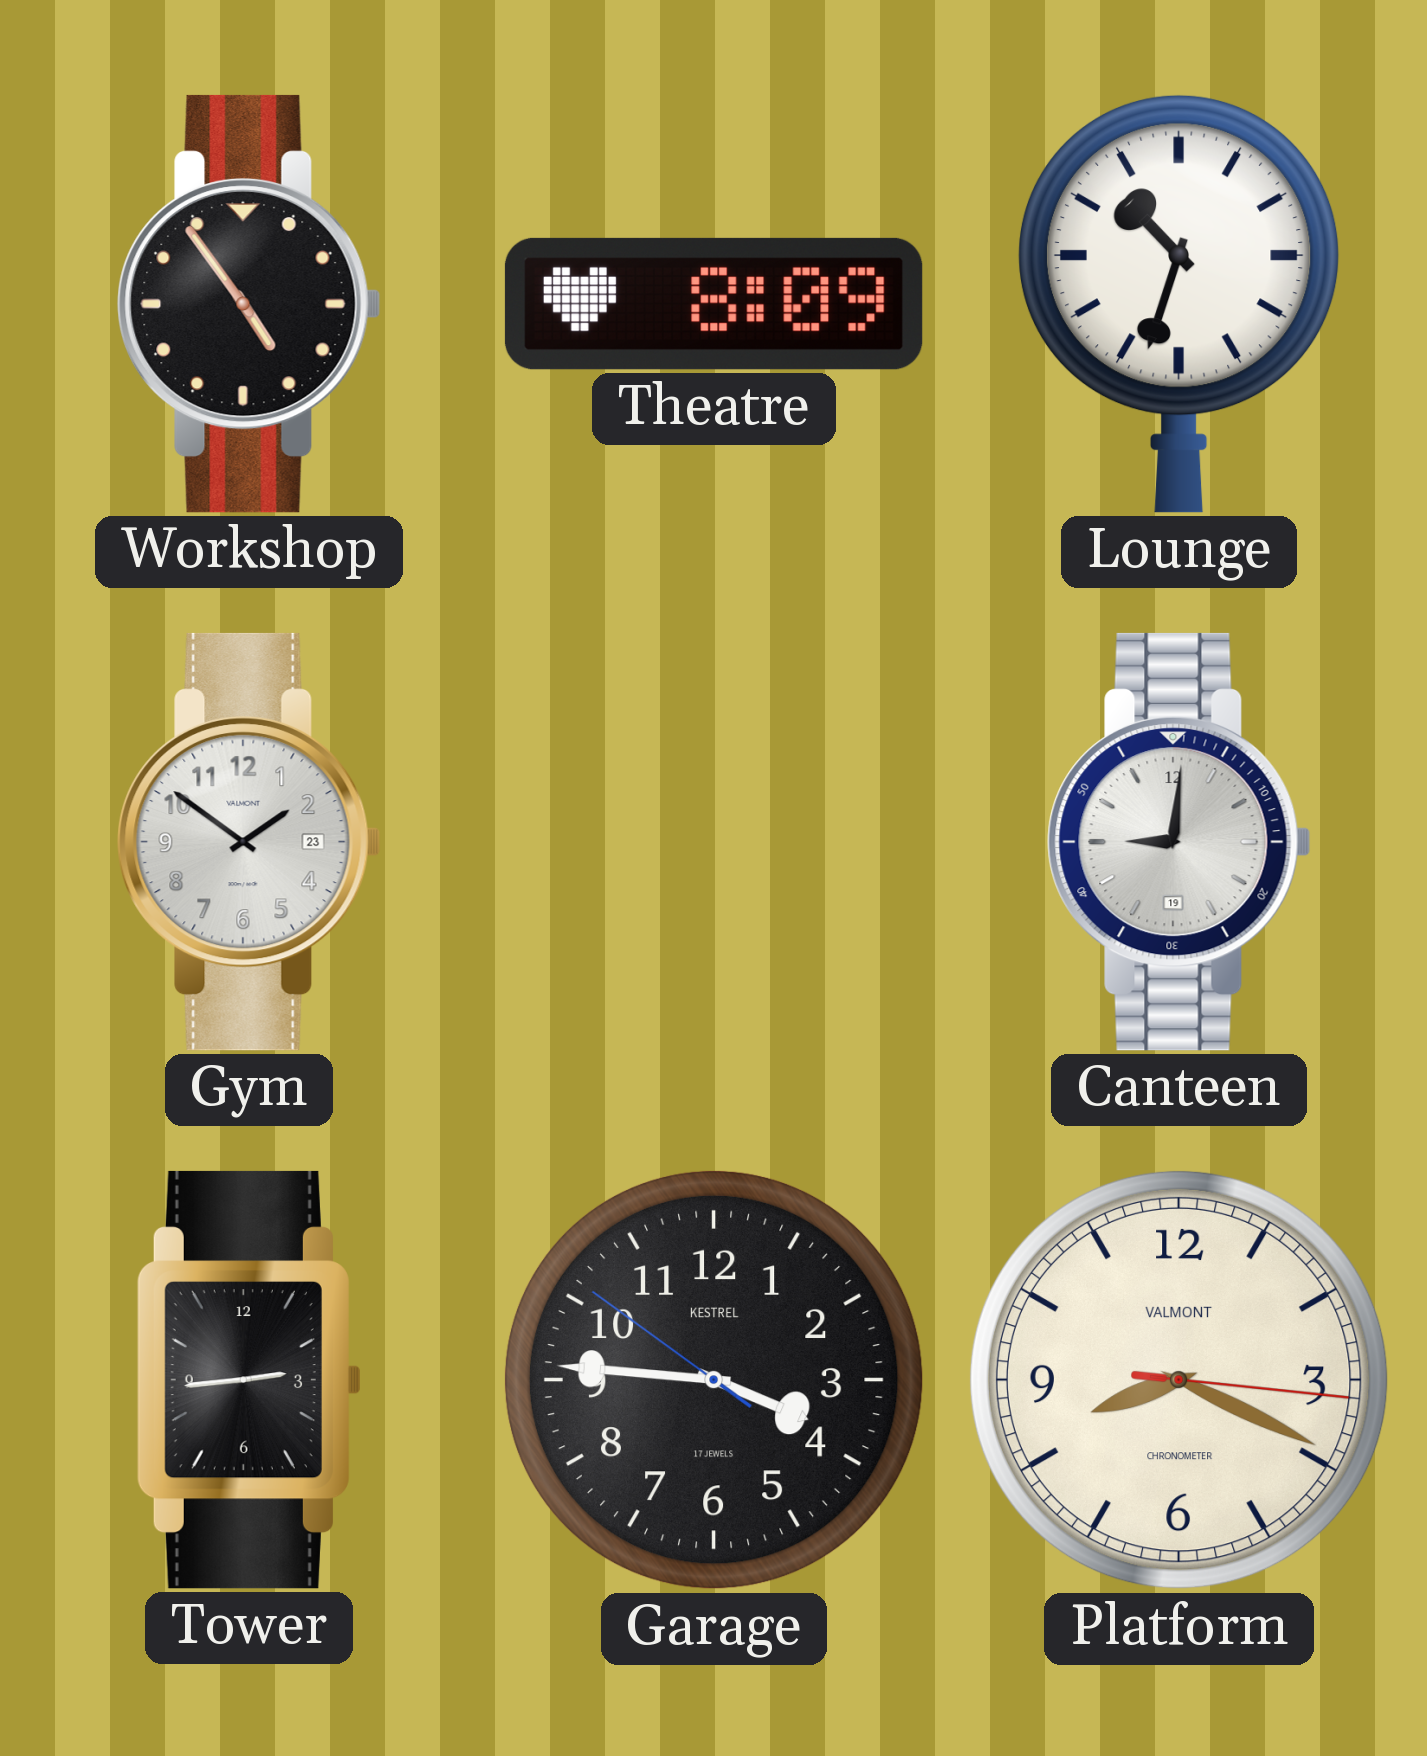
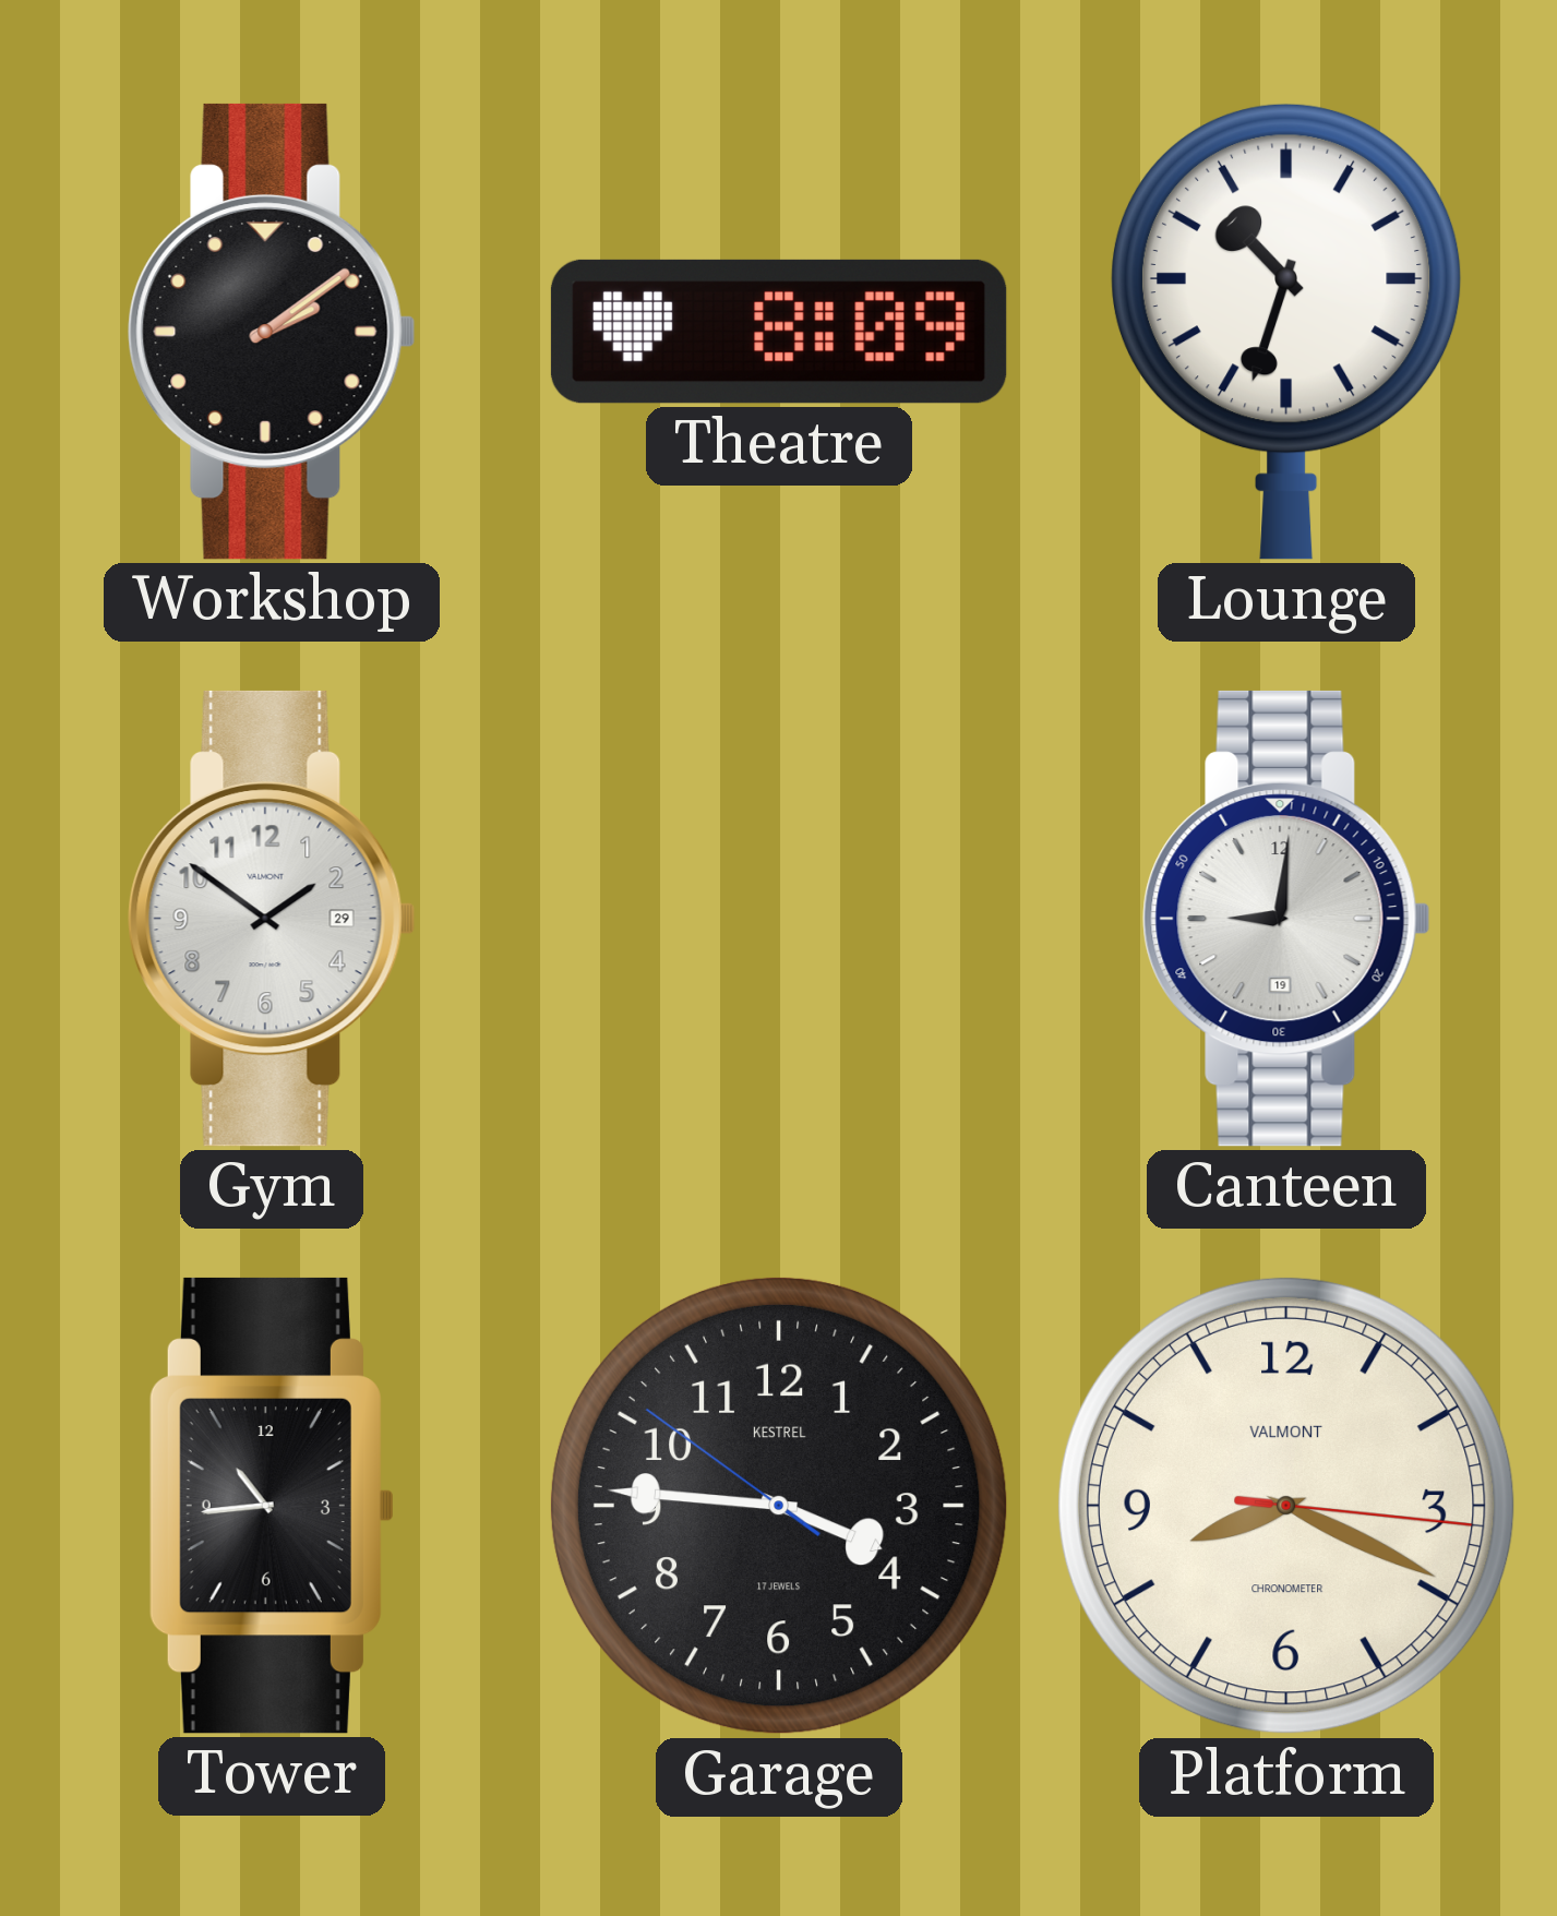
Workshop: 4:54 -> 2:09 (272, 332)
Gym date: 23 -> 29 (272, 919)
Tower: 2:44 -> 10:44 (271, 1506)
